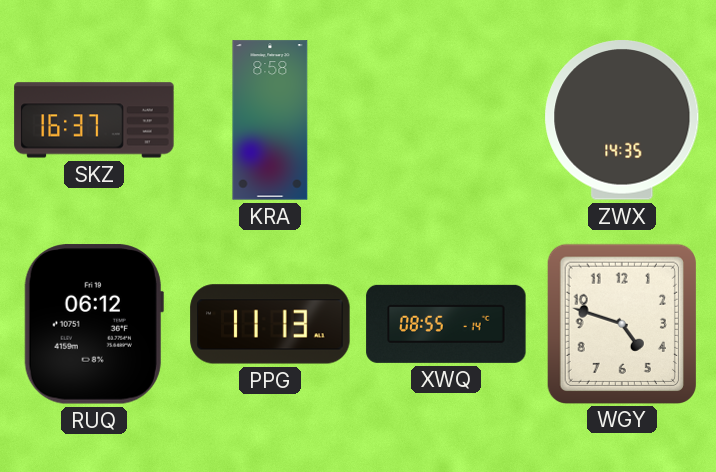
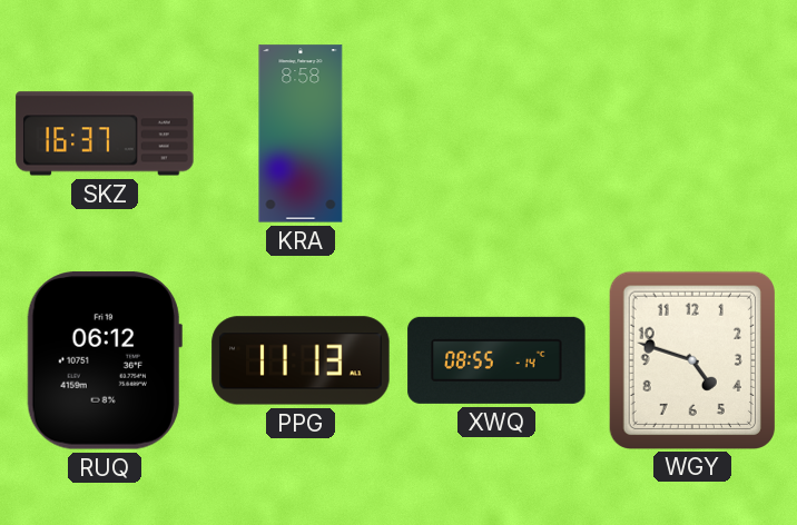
ZWX: 14:35 -> none (622, 120)
